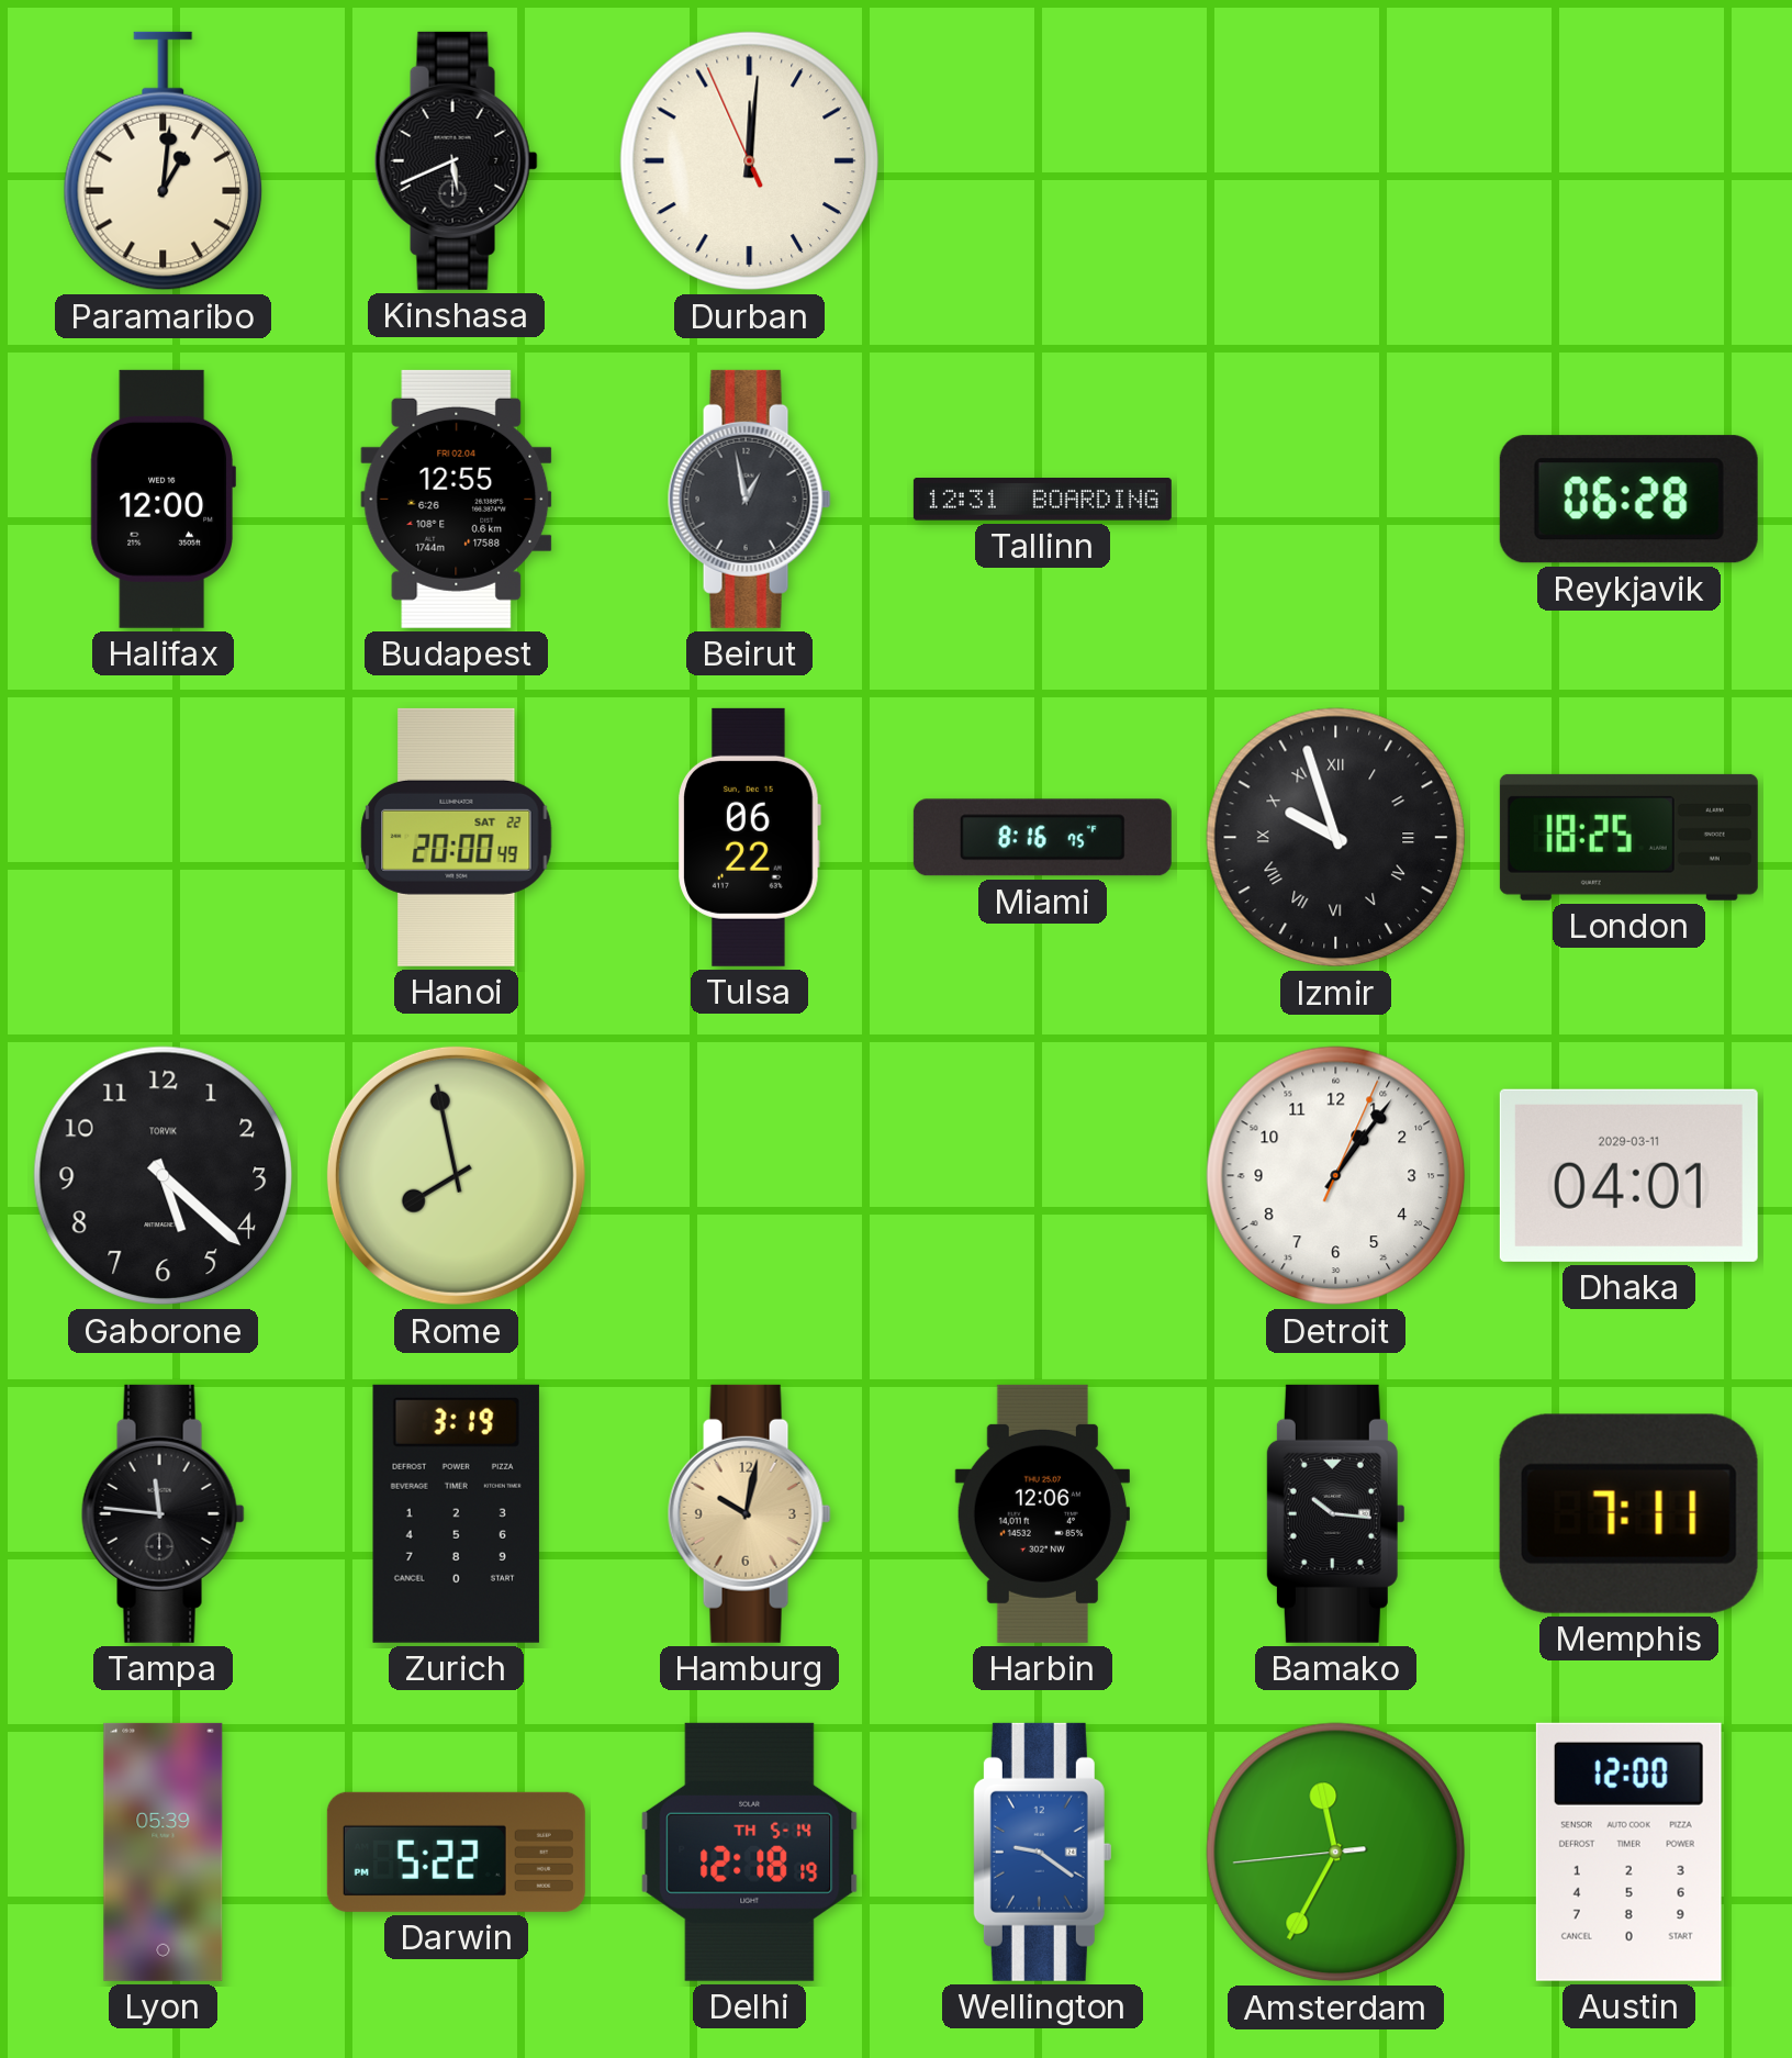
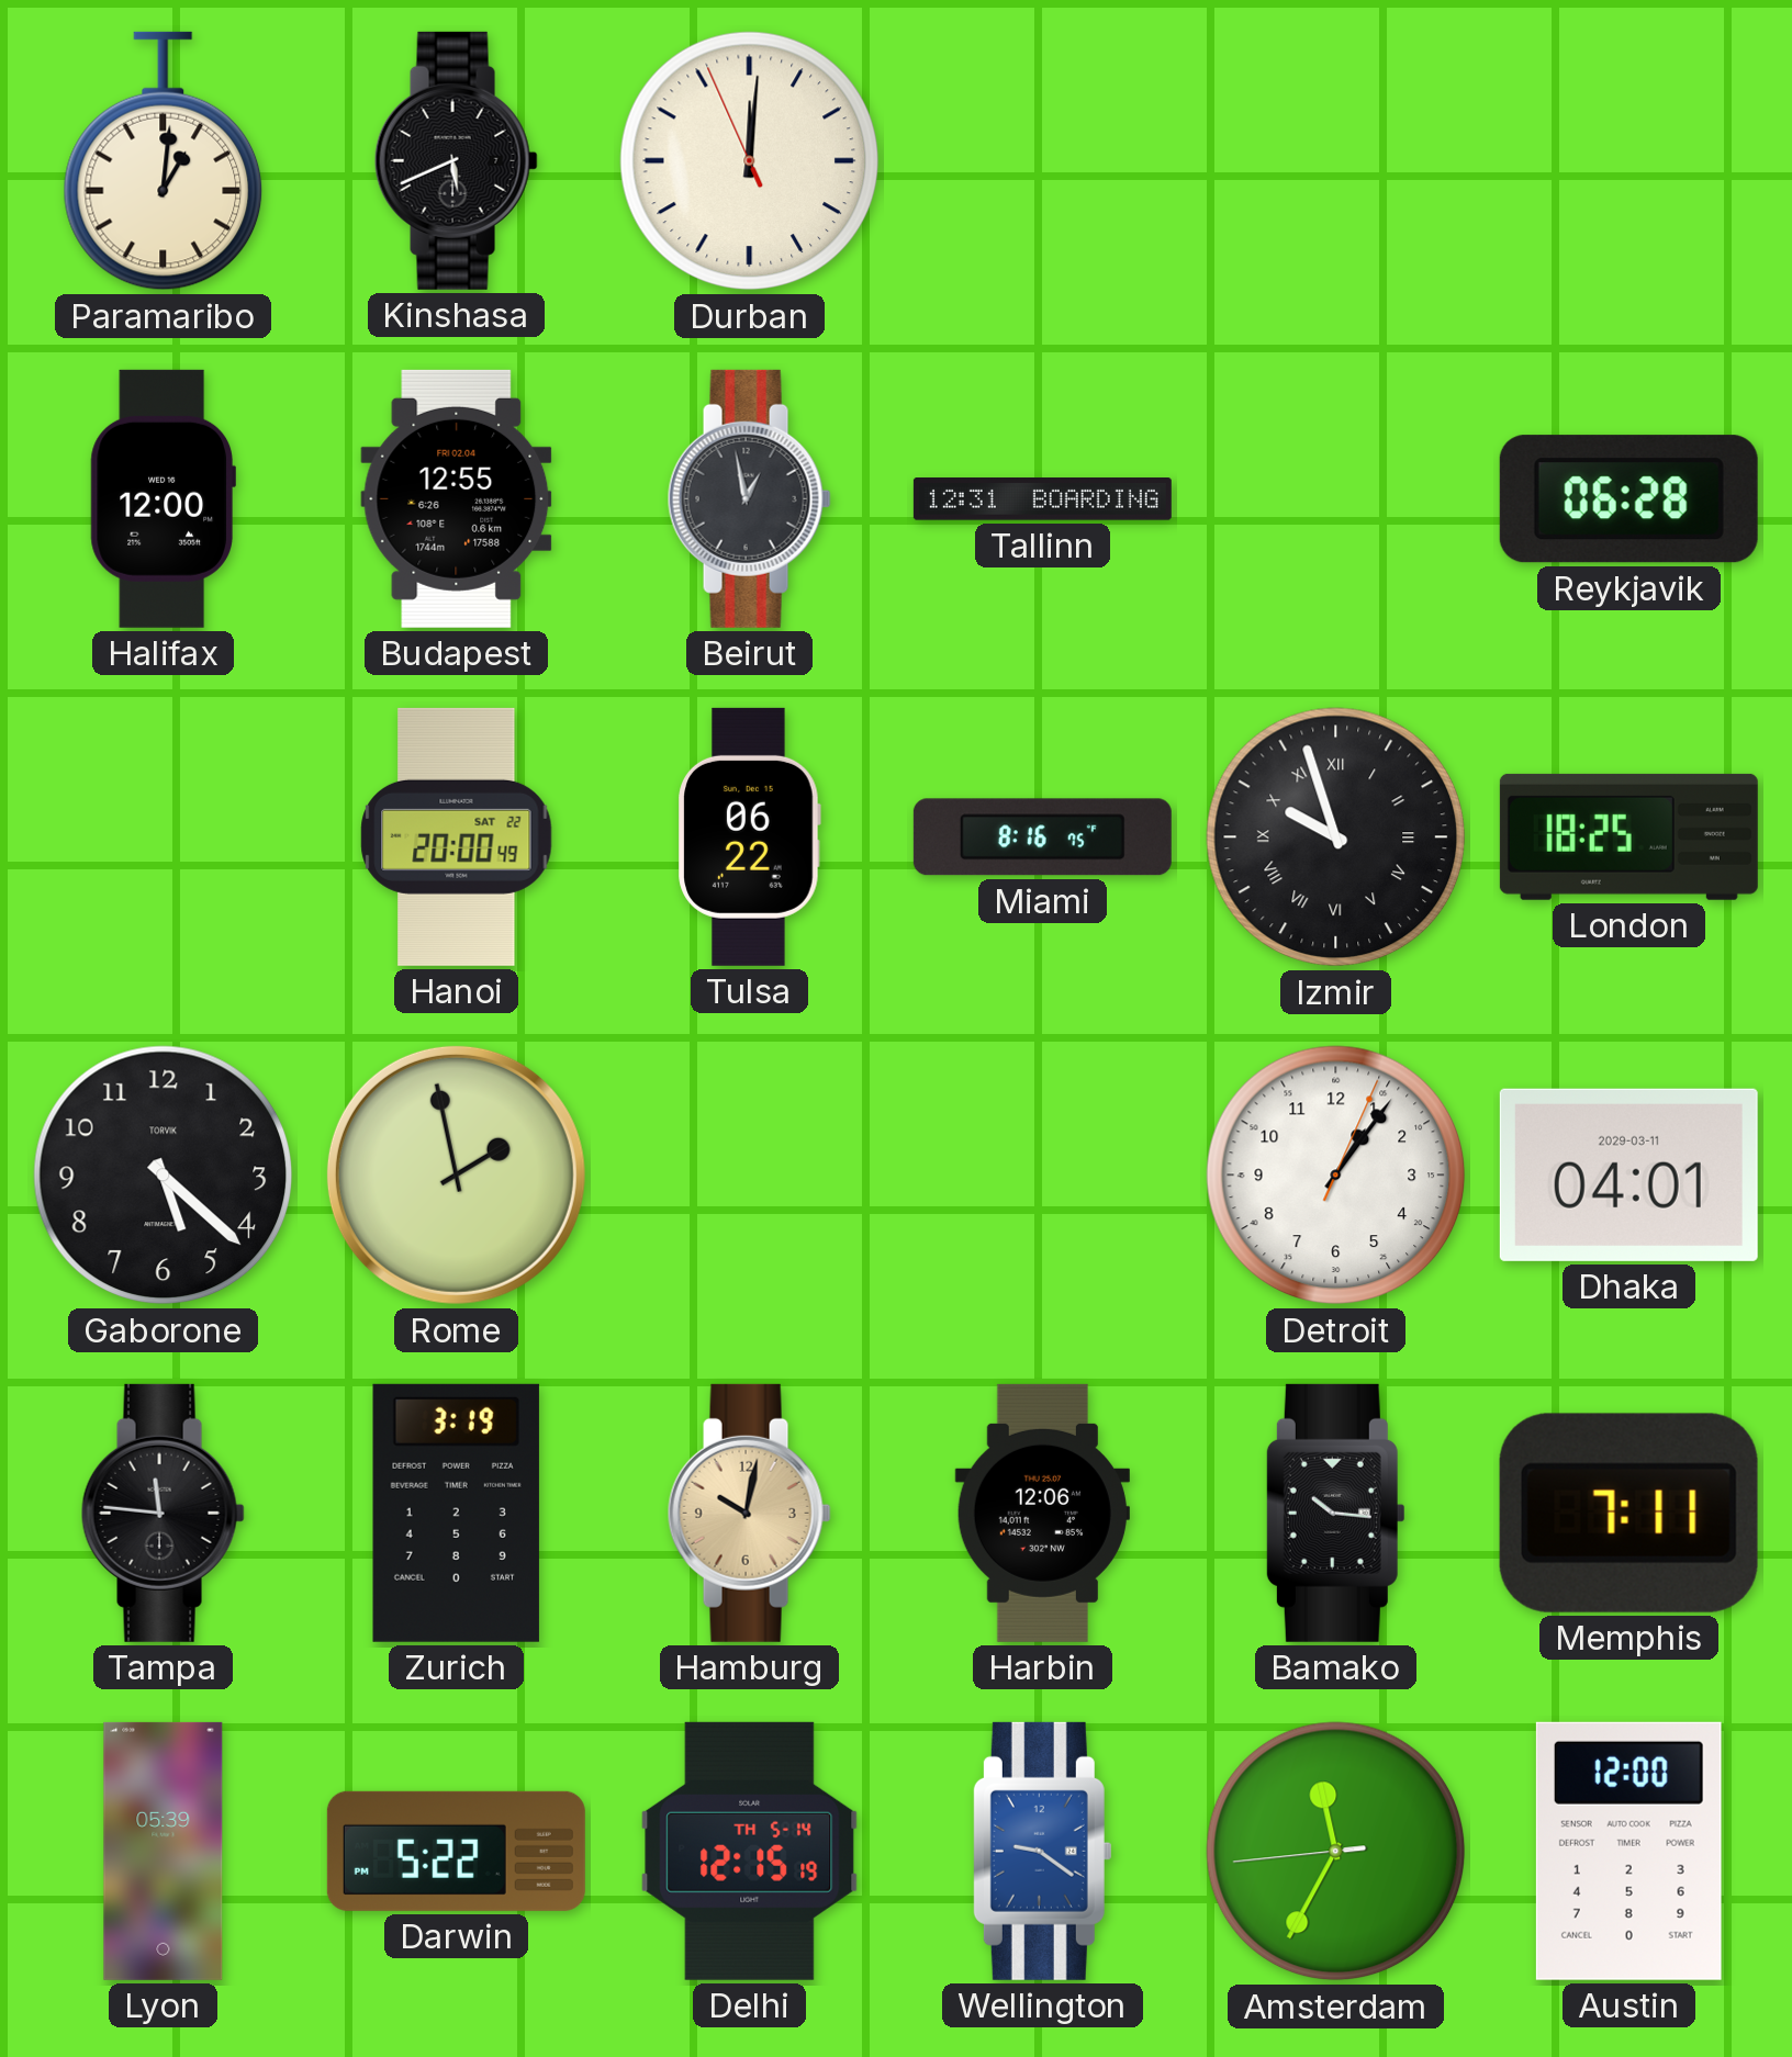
Rome: 7:58 -> 1:58 (456, 1174)
Delhi: 12:18 -> 12:15 (750, 1851)
